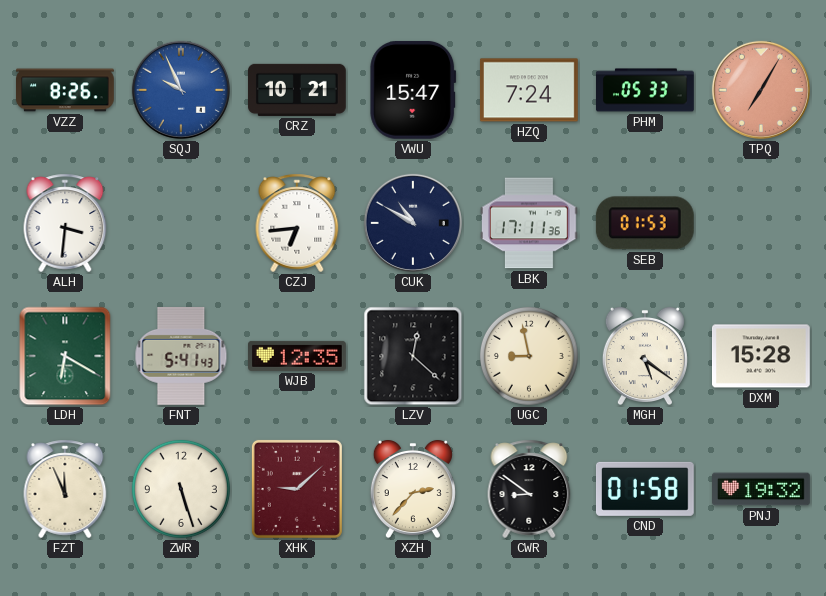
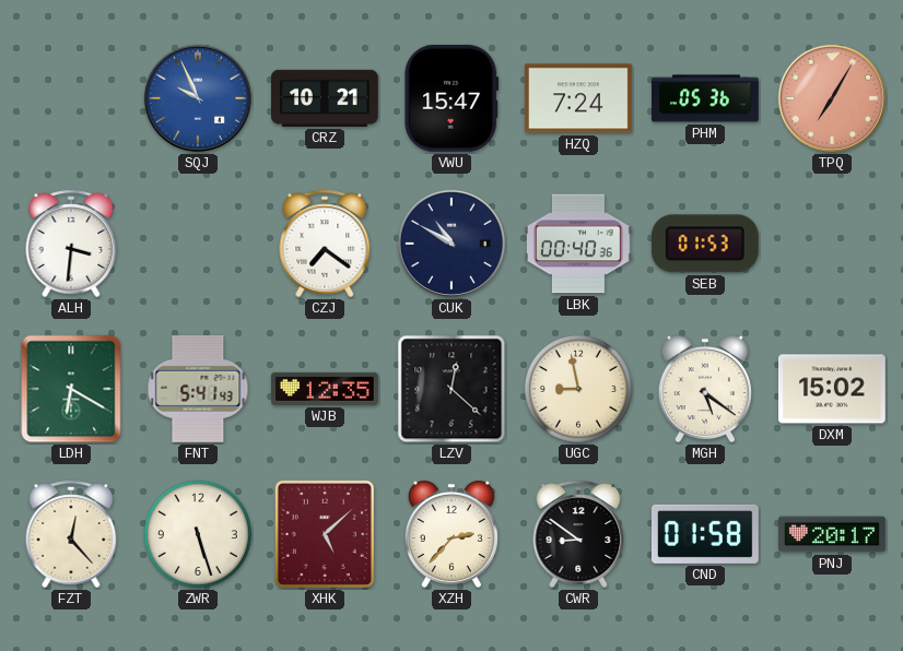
VZZ: 8:26 -> none (66, 90)
PHM: 05:33 -> 05:36 (706, 98)
CZJ: 6:44 -> 7:21 (325, 244)
LBK: 17:11 -> 00:40 (578, 244)
DXM: 15:28 -> 15:02 (833, 389)
FZT: 11:56 -> 12:23 (71, 534)
XHK: 9:08 -> 5:08 (325, 534)
PNJ: 19:32 -> 20:17 (833, 534)
